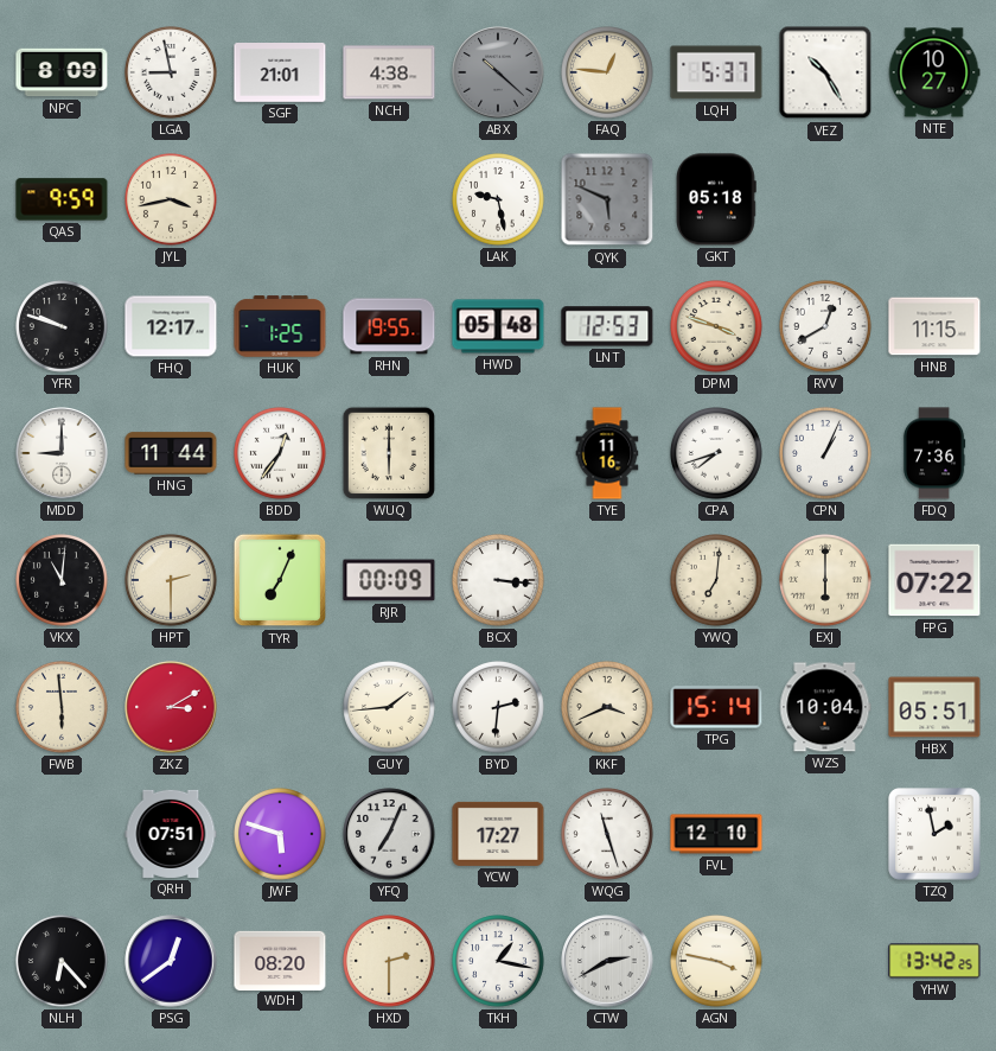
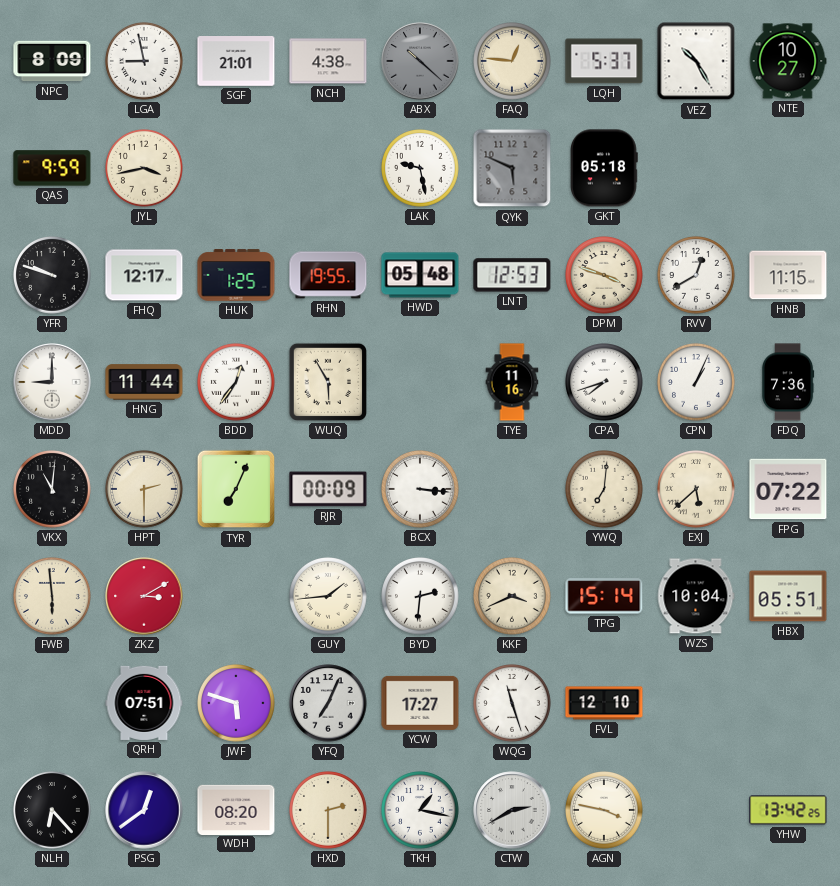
WUQ: 6:00 -> 5:55 (328, 382)
EXJ: 6:00 -> 5:38 (697, 490)
TZQ: 1:58 -> none (934, 834)
